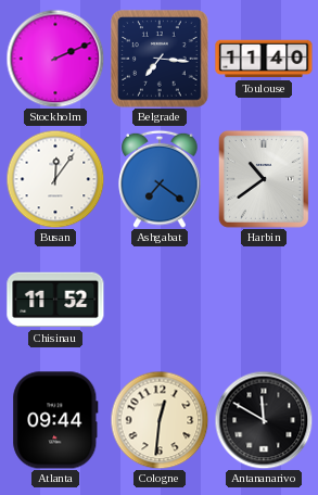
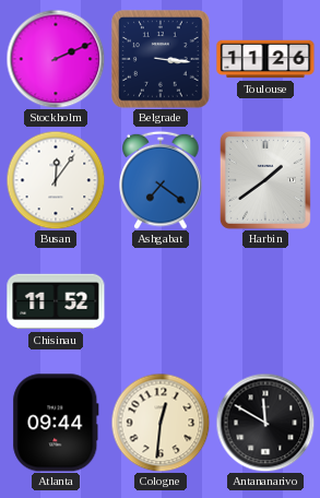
Belgrade: 7:16 -> 3:16 (161, 59)
Toulouse: 11:40 -> 11:26 (265, 59)
Harbin: 10:39 -> 1:39 (265, 180)
